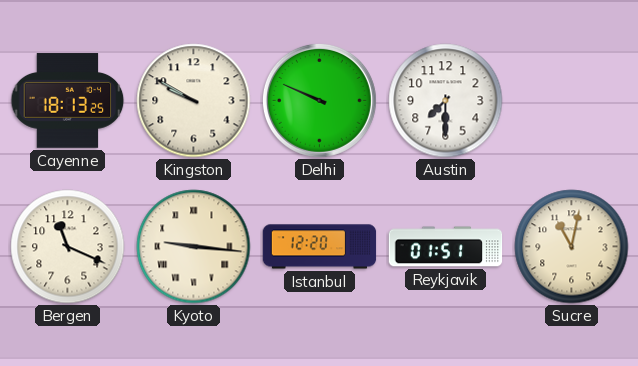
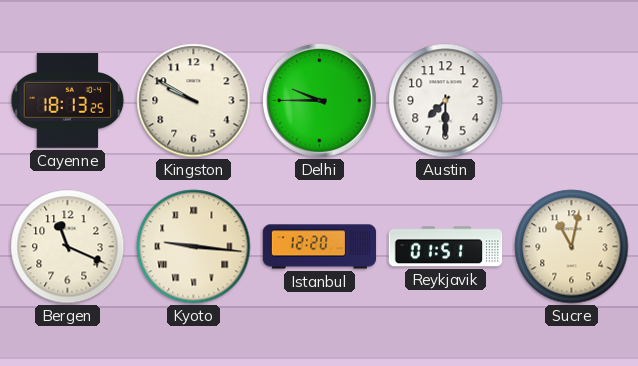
Delhi: 9:49 -> 9:45 (319, 100)
